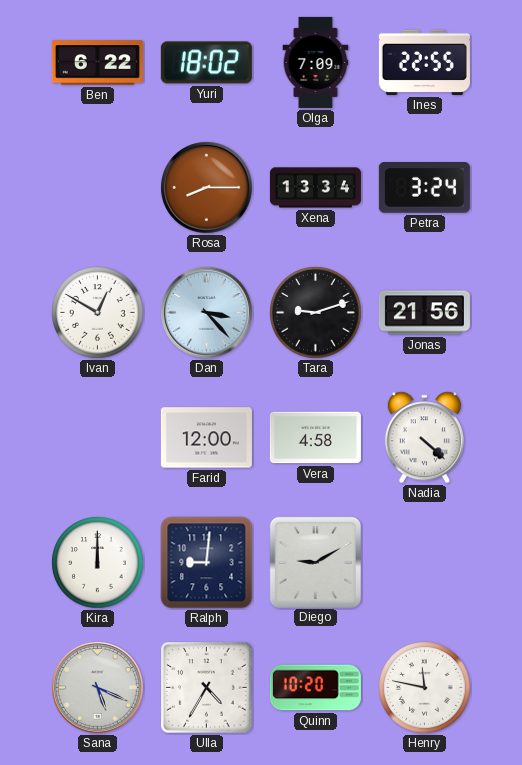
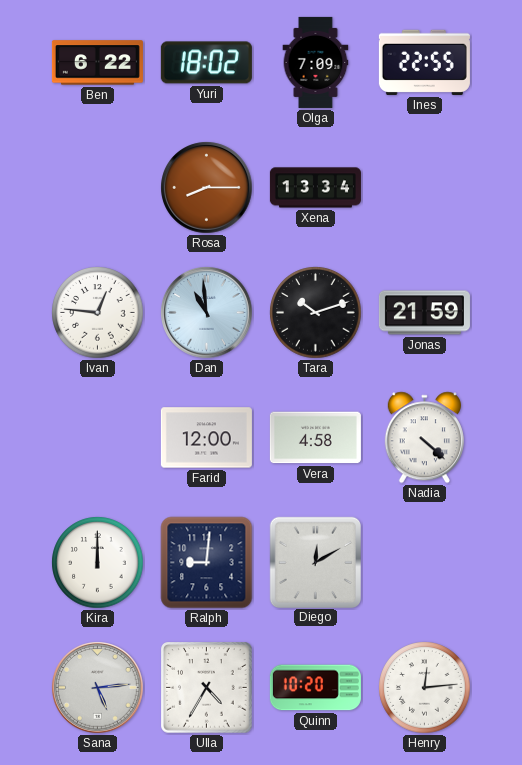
Petra: 3:24 -> none (424, 188)
Ivan: 12:50 -> 12:46 (98, 313)
Dan: 3:23 -> 10:59 (207, 313)
Tara: 9:12 -> 10:12 (316, 313)
Jonas: 21:56 -> 21:59 (424, 313)
Diego: 9:10 -> 12:10 (315, 562)
Sana: 5:19 -> 5:14 (98, 688)
Henry: 11:47 -> 12:14 (425, 688)
